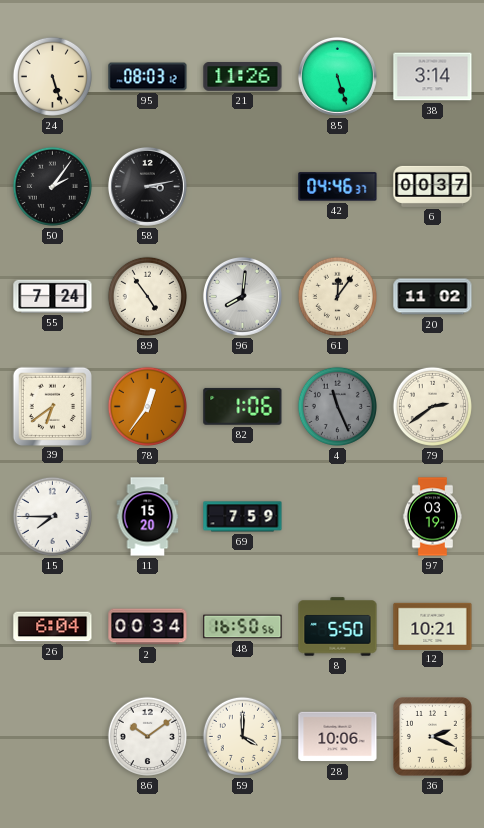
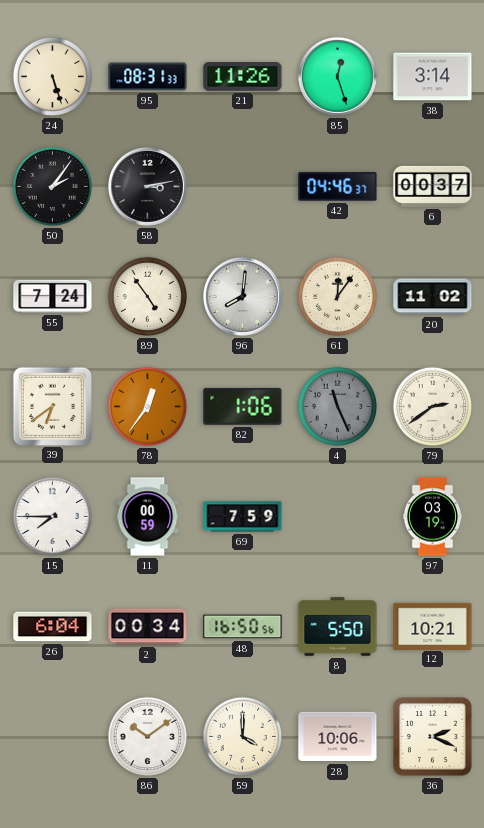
95: 08:03 -> 08:31 (148, 77)
85: 5:27 -> 12:27 (337, 76)
11: 15:20 -> 00:59 (148, 517)
